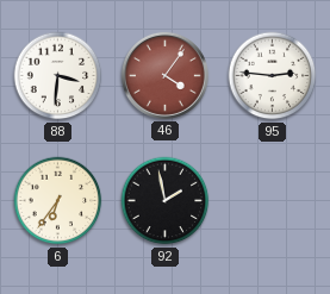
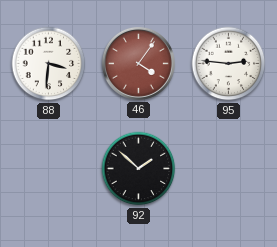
6: 6:36 -> none (58, 201)
92: 1:58 -> 1:52 (139, 169)
